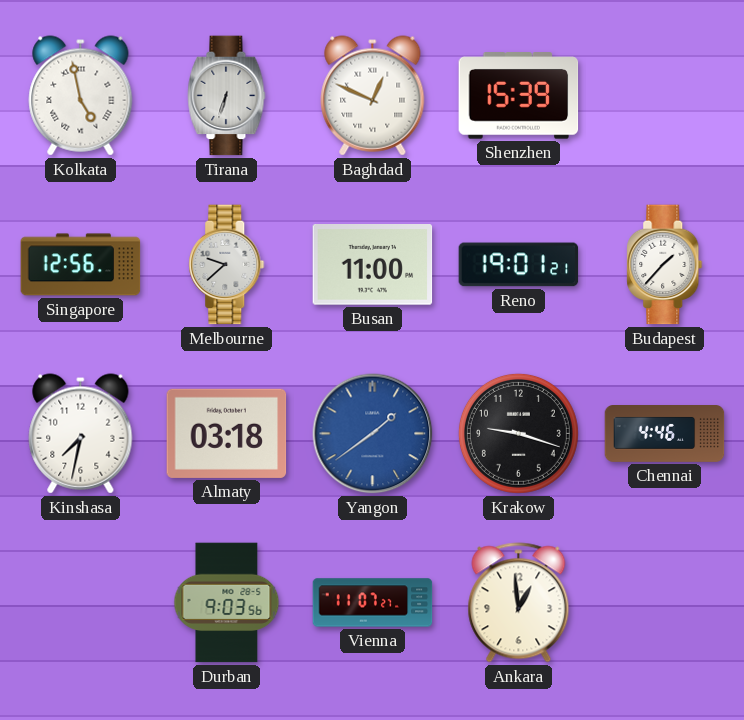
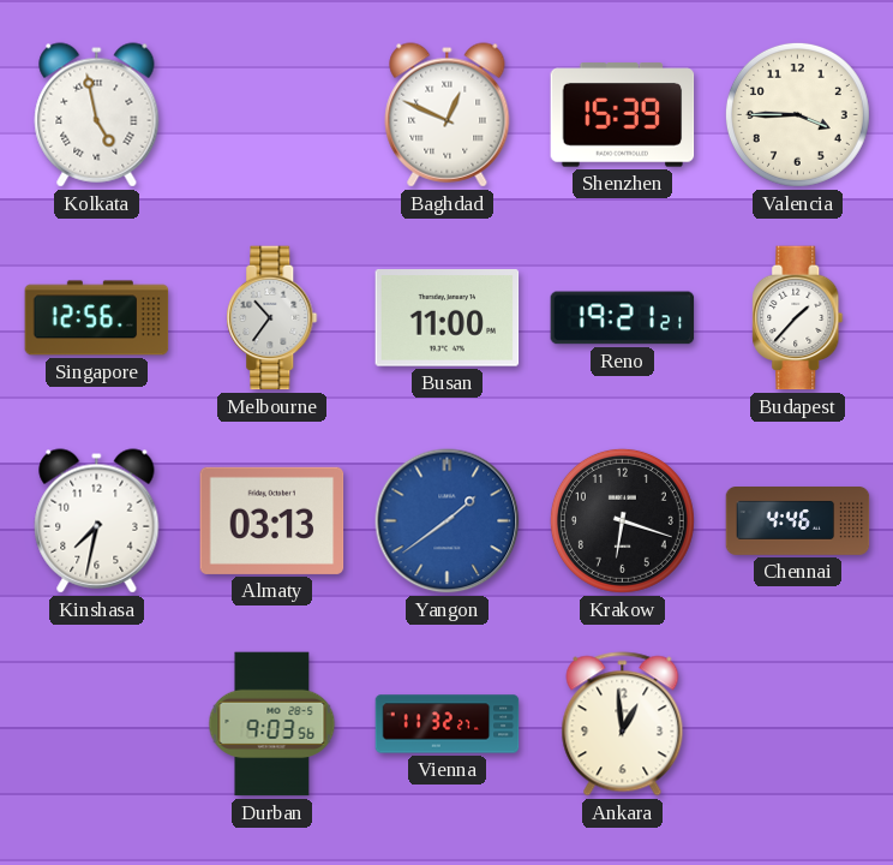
Tirana: 6:33 -> none (227, 96)
Valencia: none -> 3:45 (797, 114)
Melbourne: 9:38 -> 10:36 (272, 318)
Reno: 19:01 -> 19:21 (623, 318)
Almaty: 03:18 -> 03:13 (272, 520)
Krakow: 9:18 -> 6:18 (622, 520)
Vienna: 11:07 -> 11:32 (448, 724)
